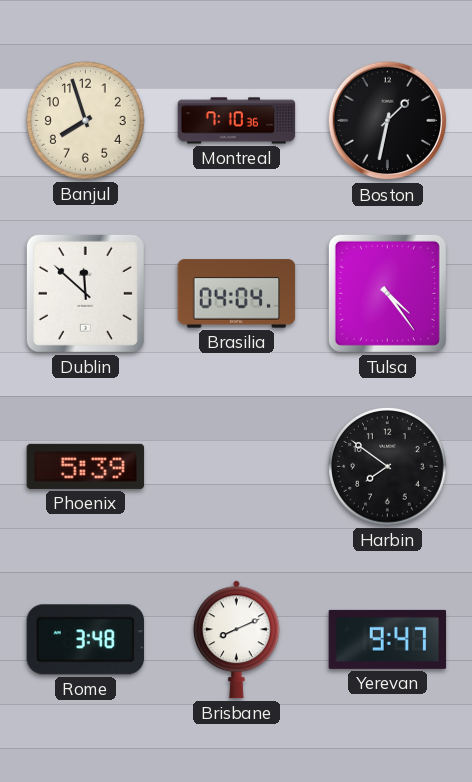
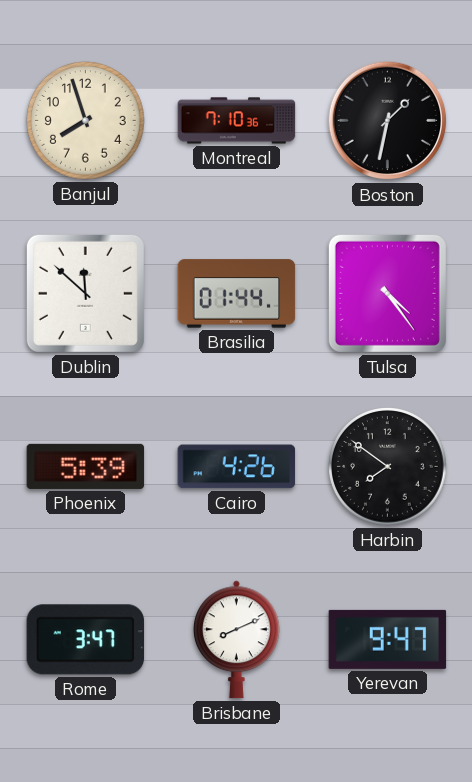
Brasilia: 04:04 -> 01:44 (237, 294)
Cairo: none -> 4:26 (237, 467)
Rome: 3:48 -> 3:47 (86, 640)
